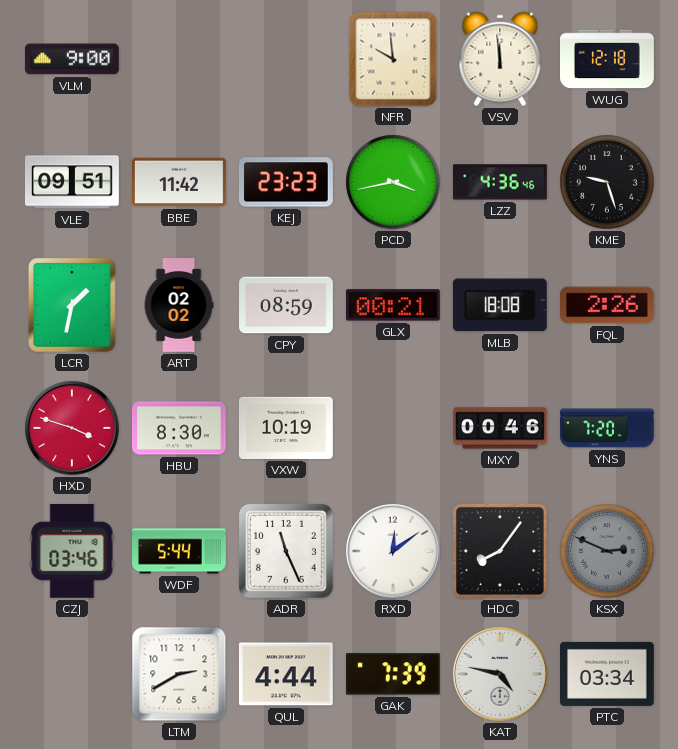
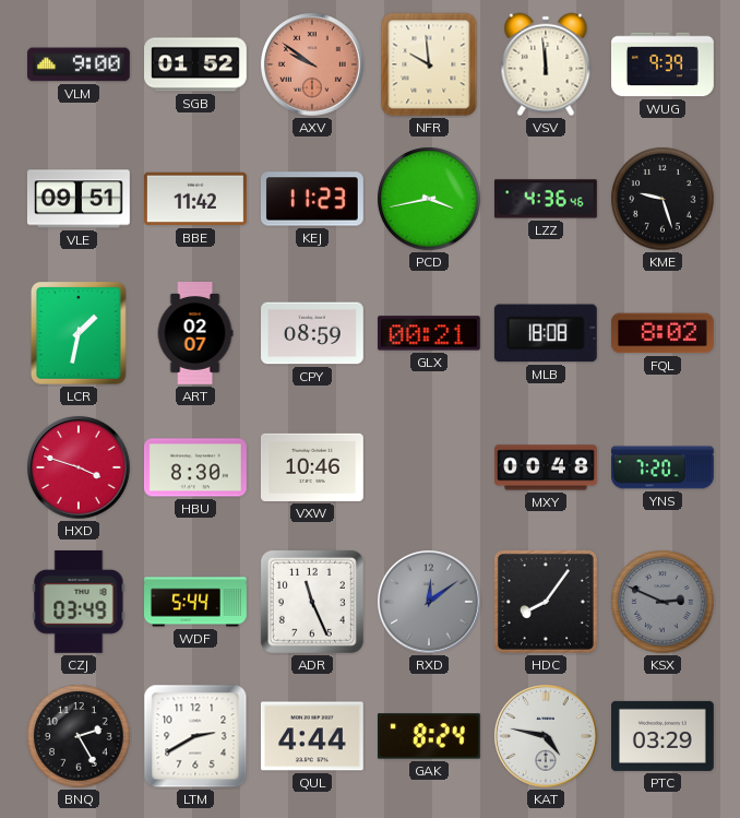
SGB: none -> 01:52 (196, 64)
AXV: none -> 9:51 (313, 66)
WUG: 12:18 -> 9:39 (664, 64)
KEJ: 23:23 -> 11:23 (312, 199)
ART: 02:02 -> 02:07 (195, 334)
FQL: 2:26 -> 8:02 (663, 333)
VXW: 10:19 -> 10:46 (312, 467)
MXY: 00:46 -> 00:48 (547, 467)
CZJ: 03:46 -> 03:49 (79, 602)
RXD dial: white -> grey (430, 603)
BNQ: none -> 2:25 (79, 736)
GAK: 7:39 -> 8:24 (429, 736)
PTC: 03:34 -> 03:29 (664, 736)
